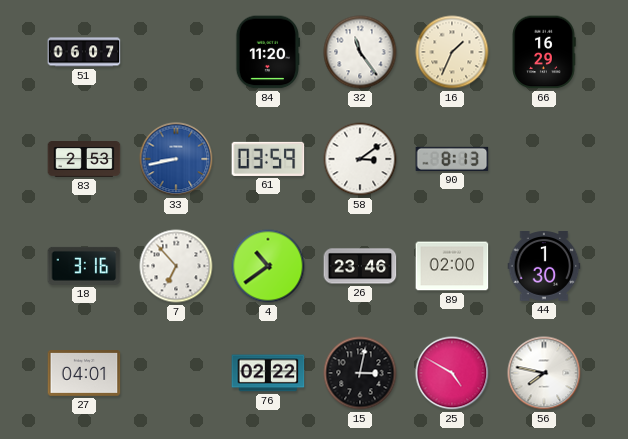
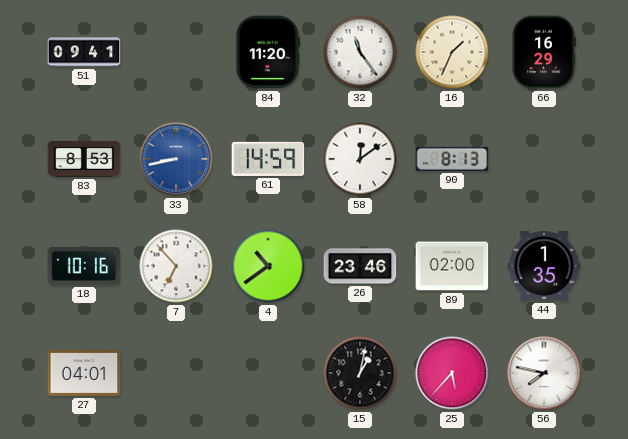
51: 06:07 -> 09:41 (84, 52)
83: 2:53 -> 8:53 (84, 160)
61: 03:59 -> 14:59 (268, 159)
58: 3:09 -> 12:09 (360, 159)
18: 3:16 -> 10:16 (84, 266)
44: 1:30 -> 1:35 (544, 266)
76: 02:22 -> none (268, 373)
15: 3:02 -> 1:02 (360, 373)
25: 4:50 -> 5:37 (452, 373)
